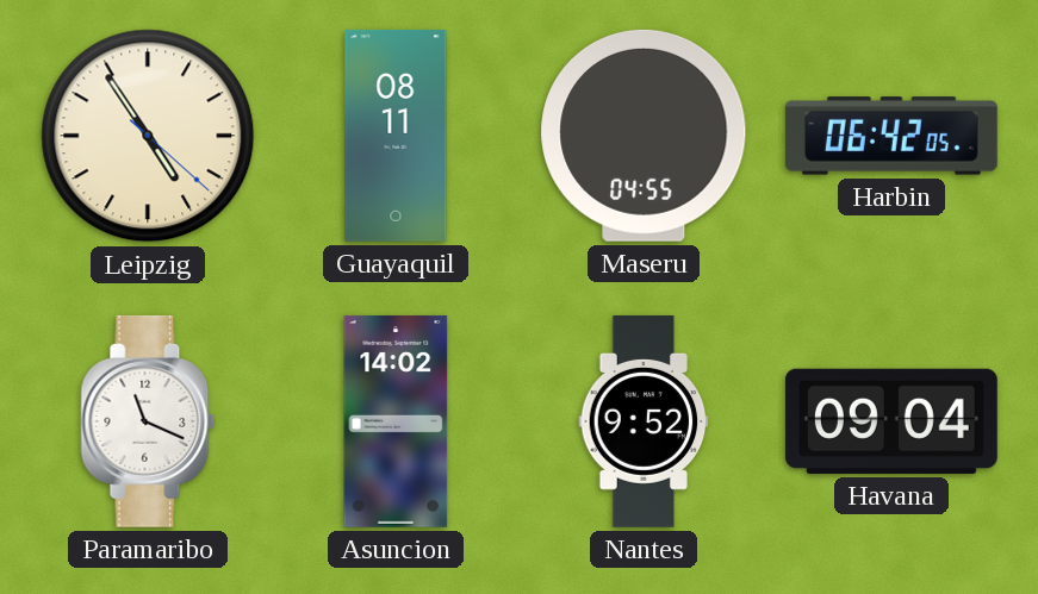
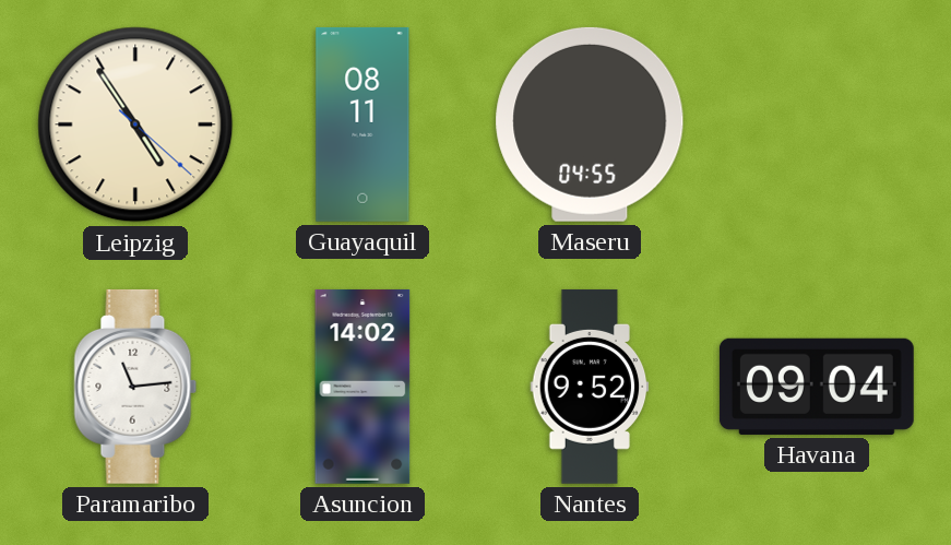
Harbin: 06:42 -> none (891, 136)
Paramaribo: 11:19 -> 11:14 (135, 387)
